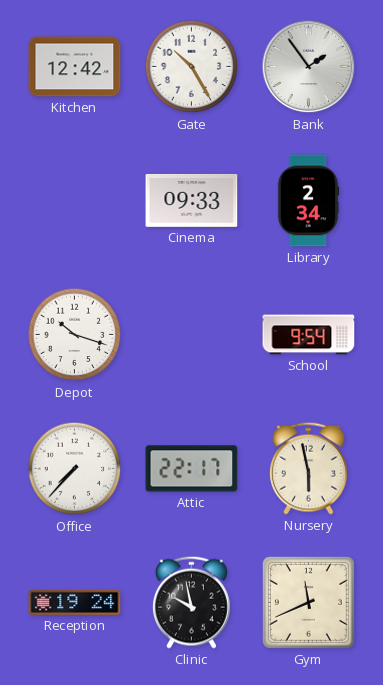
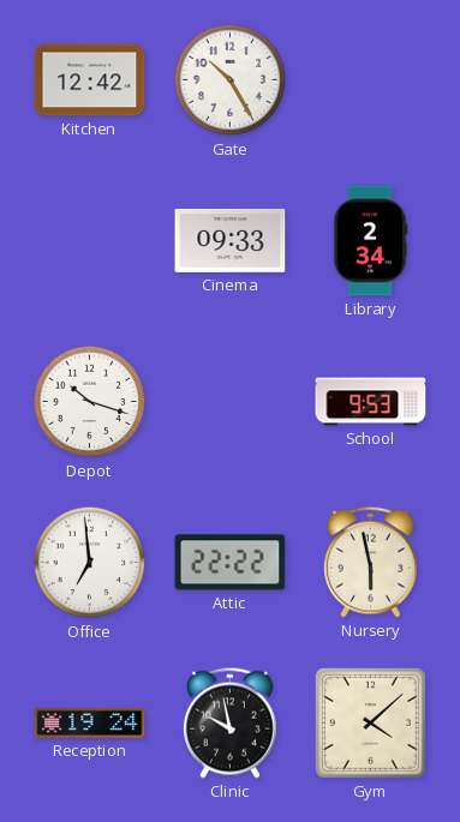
Bank: 1:54 -> none (309, 67)
School: 9:54 -> 9:53 (371, 402)
Office: 7:37 -> 6:59 (90, 563)
Attic: 22:17 -> 22:22 (231, 563)
Gym: 11:41 -> 4:08 (370, 722)
